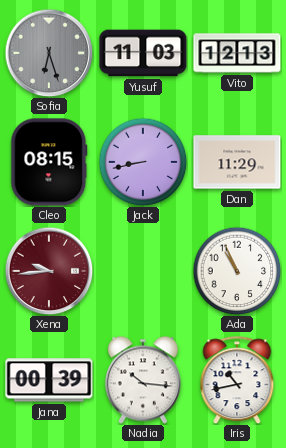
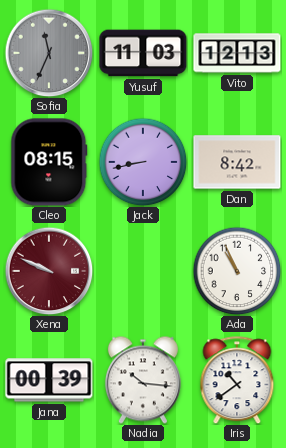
Sofia: 6:27 -> 11:34 (49, 53)
Dan: 11:29 -> 8:42 (237, 162)
Xena: 9:44 -> 9:49 (49, 271)
Iris: 10:43 -> 10:39 (237, 380)
